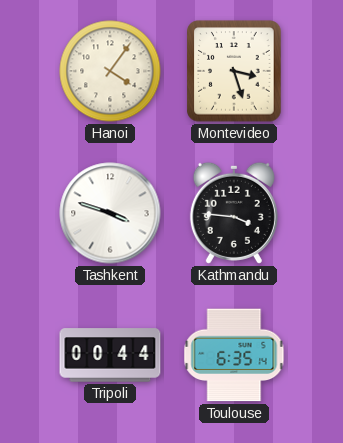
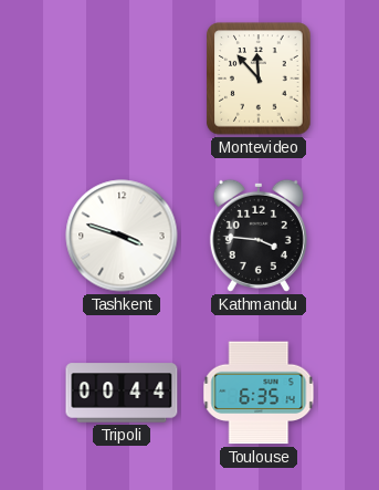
Hanoi: 4:06 -> none (110, 71)
Montevideo: 3:27 -> 11:53 (259, 79)
